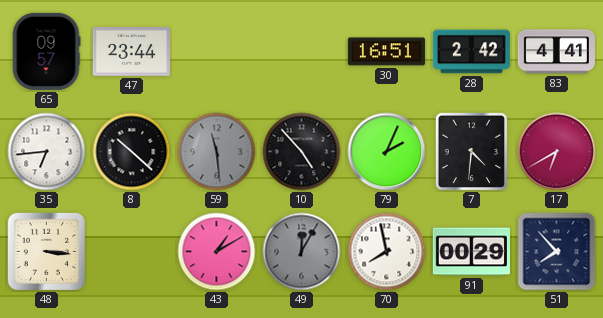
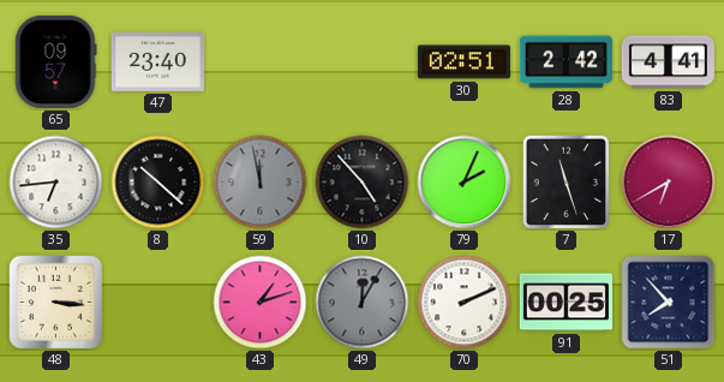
47: 23:44 -> 23:40 (157, 62)
30: 16:51 -> 02:51 (463, 62)
59: 11:29 -> 11:58 (261, 183)
7: 4:31 -> 11:27 (567, 183)
43: 1:10 -> 1:12 (261, 303)
70: 7:58 -> 2:11 (465, 303)
91: 00:29 -> 00:25 (566, 303)
